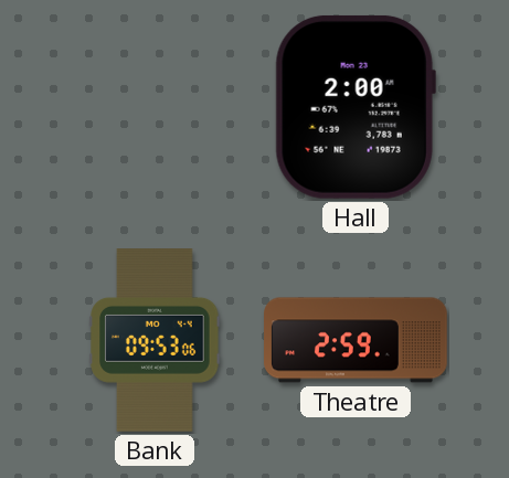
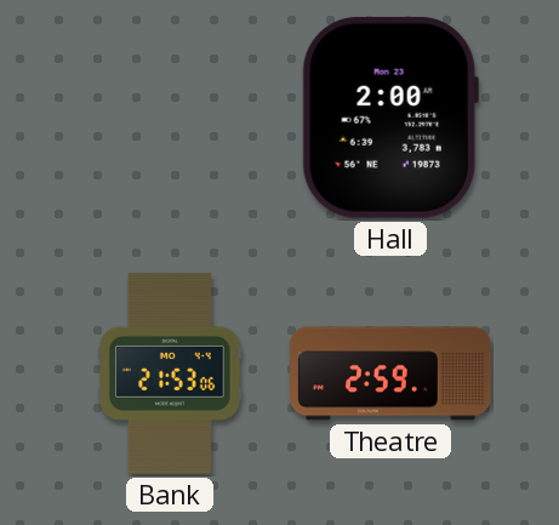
Bank: 09:53 -> 21:53 (170, 375)
